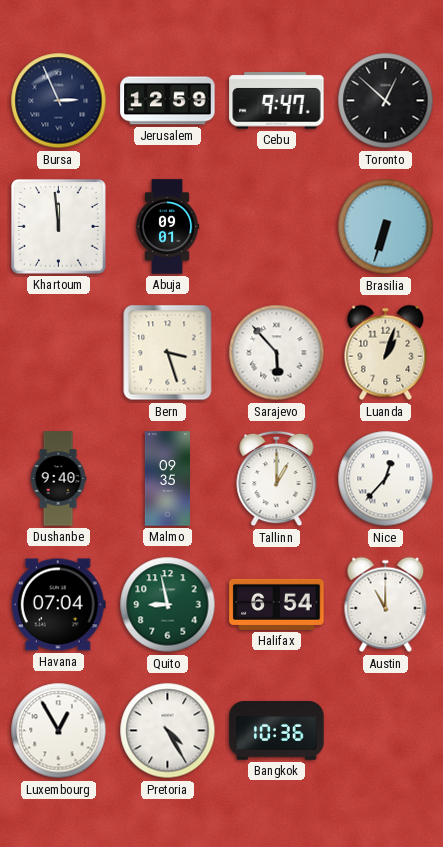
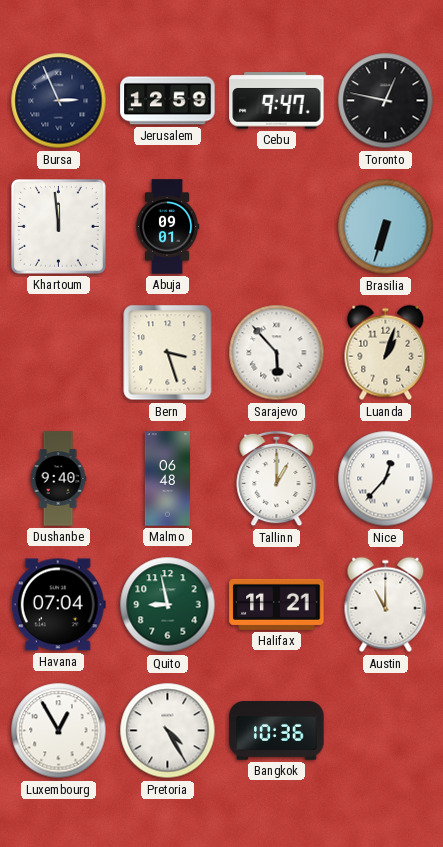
Toronto: 12:52 -> 12:47 (386, 101)
Malmo: 09:35 -> 06:48 (167, 479)
Halifax: 6:54 -> 11:21 (277, 604)
